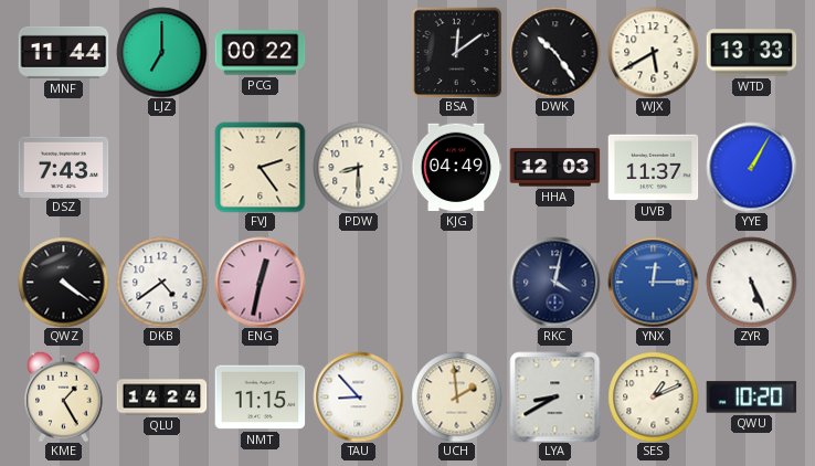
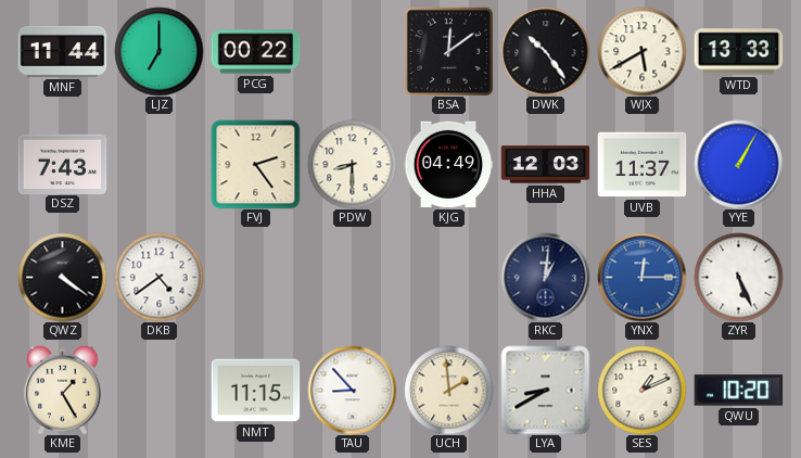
ENG: 12:32 -> none (260, 282)
RKC: 4:02 -> 1:01 (545, 277)
QLU: 14:24 -> none (161, 398)
